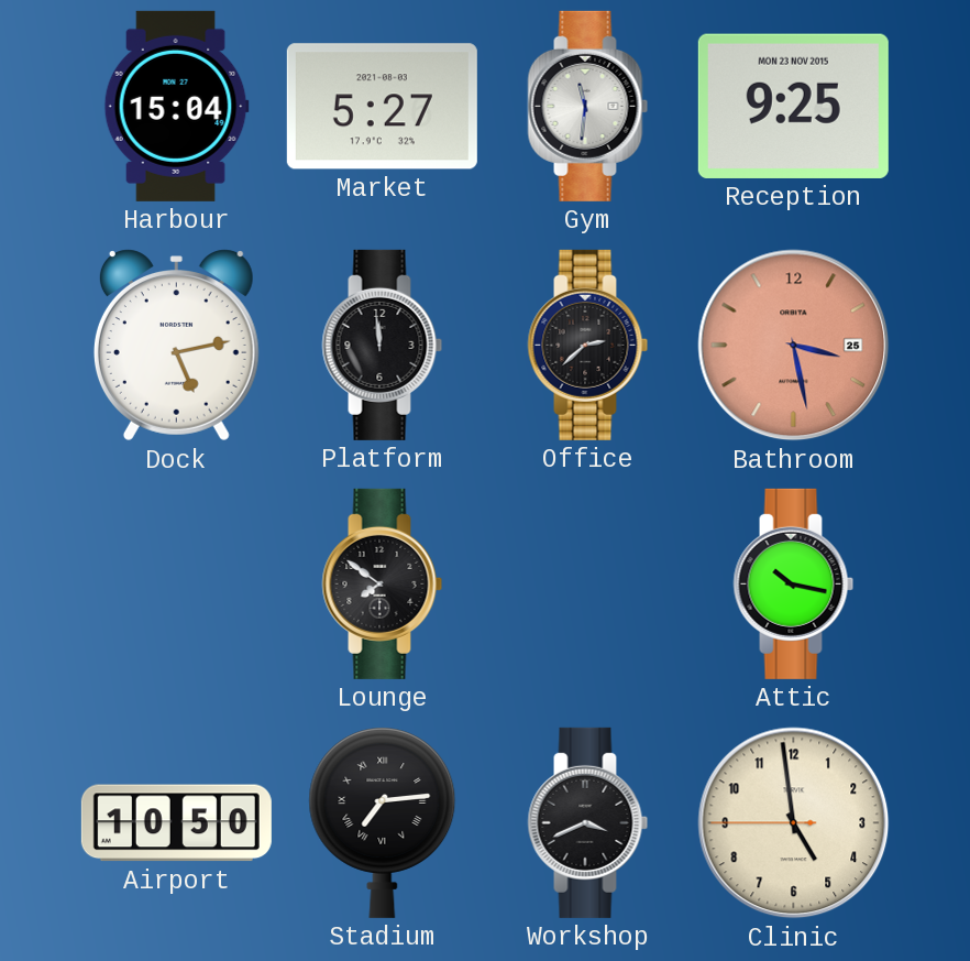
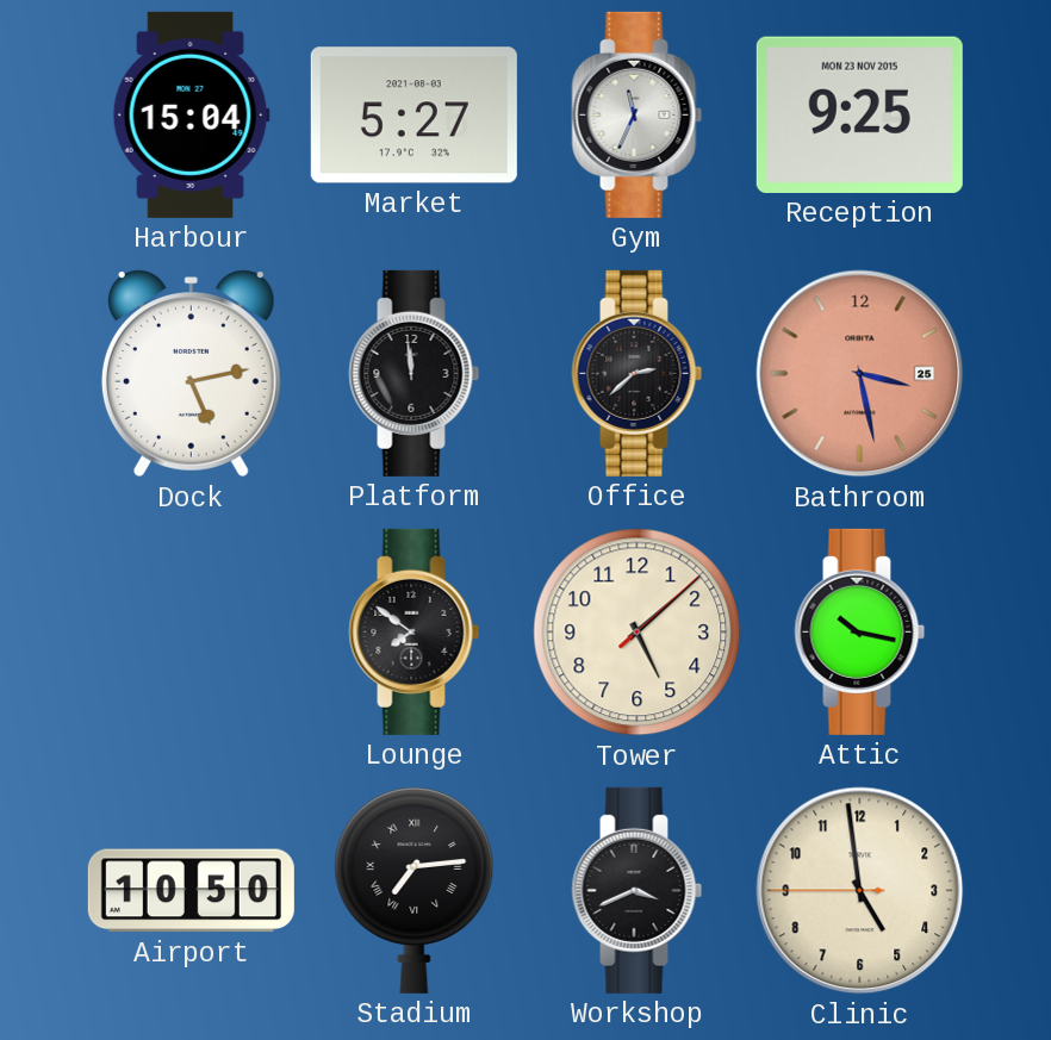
Gym: 11:31 -> 11:34 (638, 114)
Tower: none -> 5:08 (638, 633)
